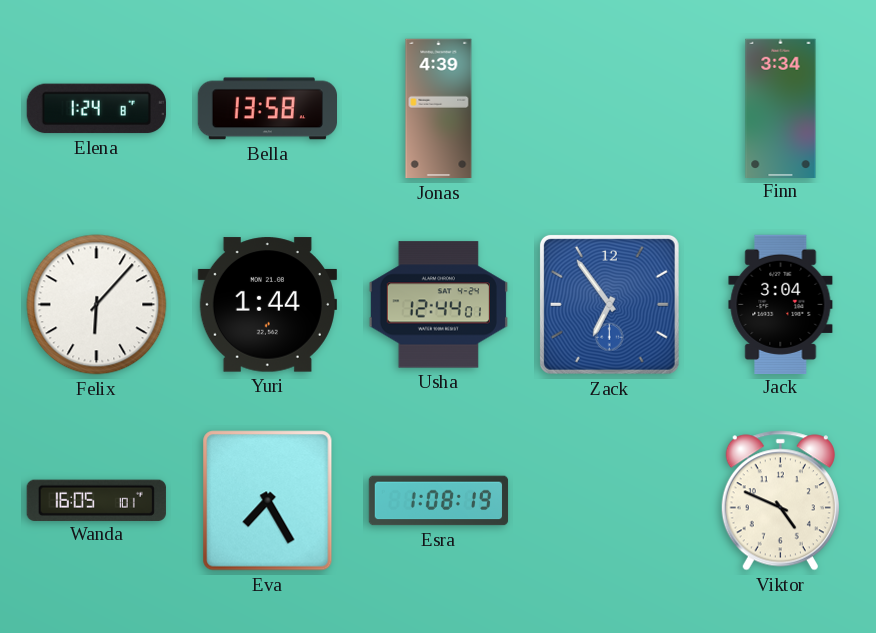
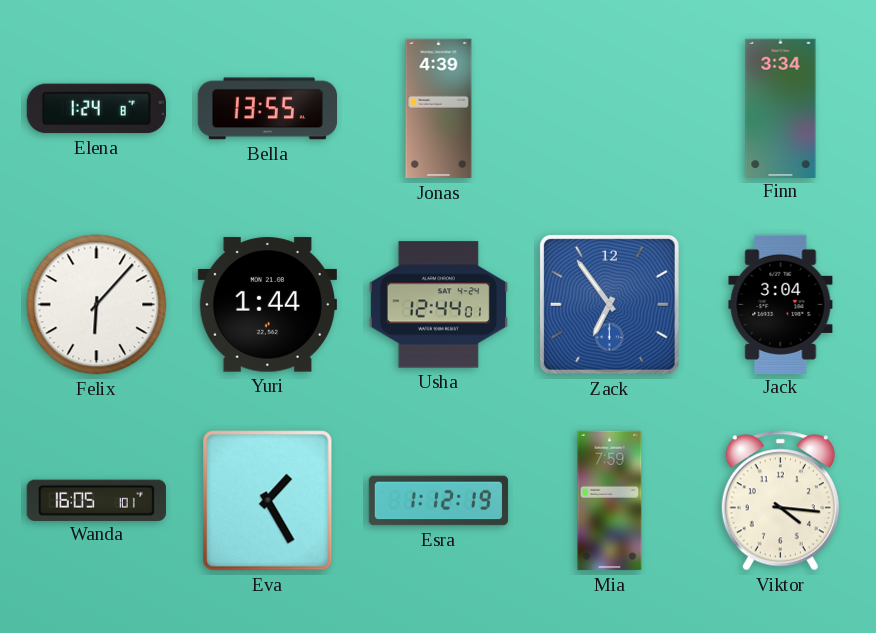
Bella: 13:58 -> 13:55 (267, 109)
Eva: 7:25 -> 1:25 (268, 501)
Esra: 1:08 -> 1:12 (439, 501)
Mia: none -> 7:59 (610, 501)
Viktor: 4:49 -> 4:16 (780, 501)
